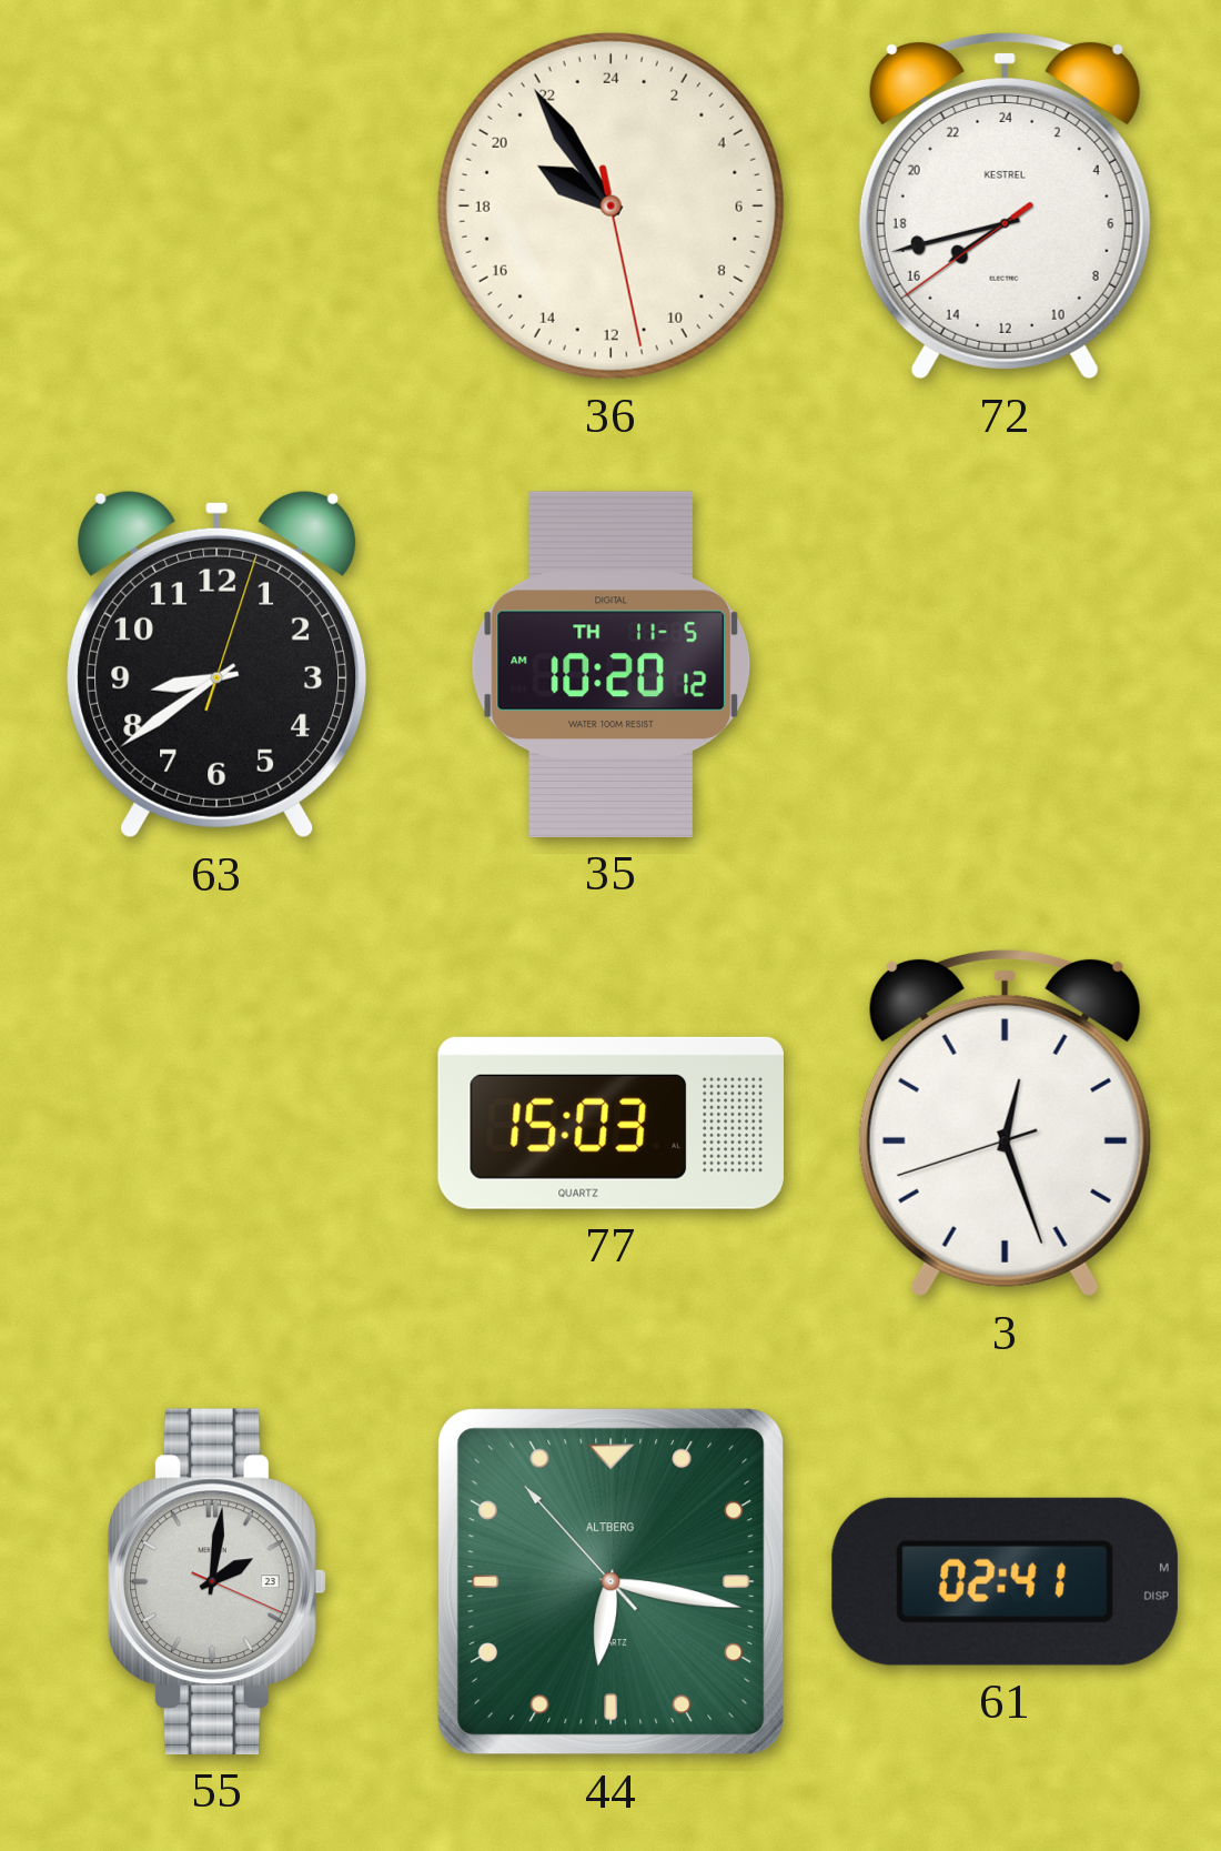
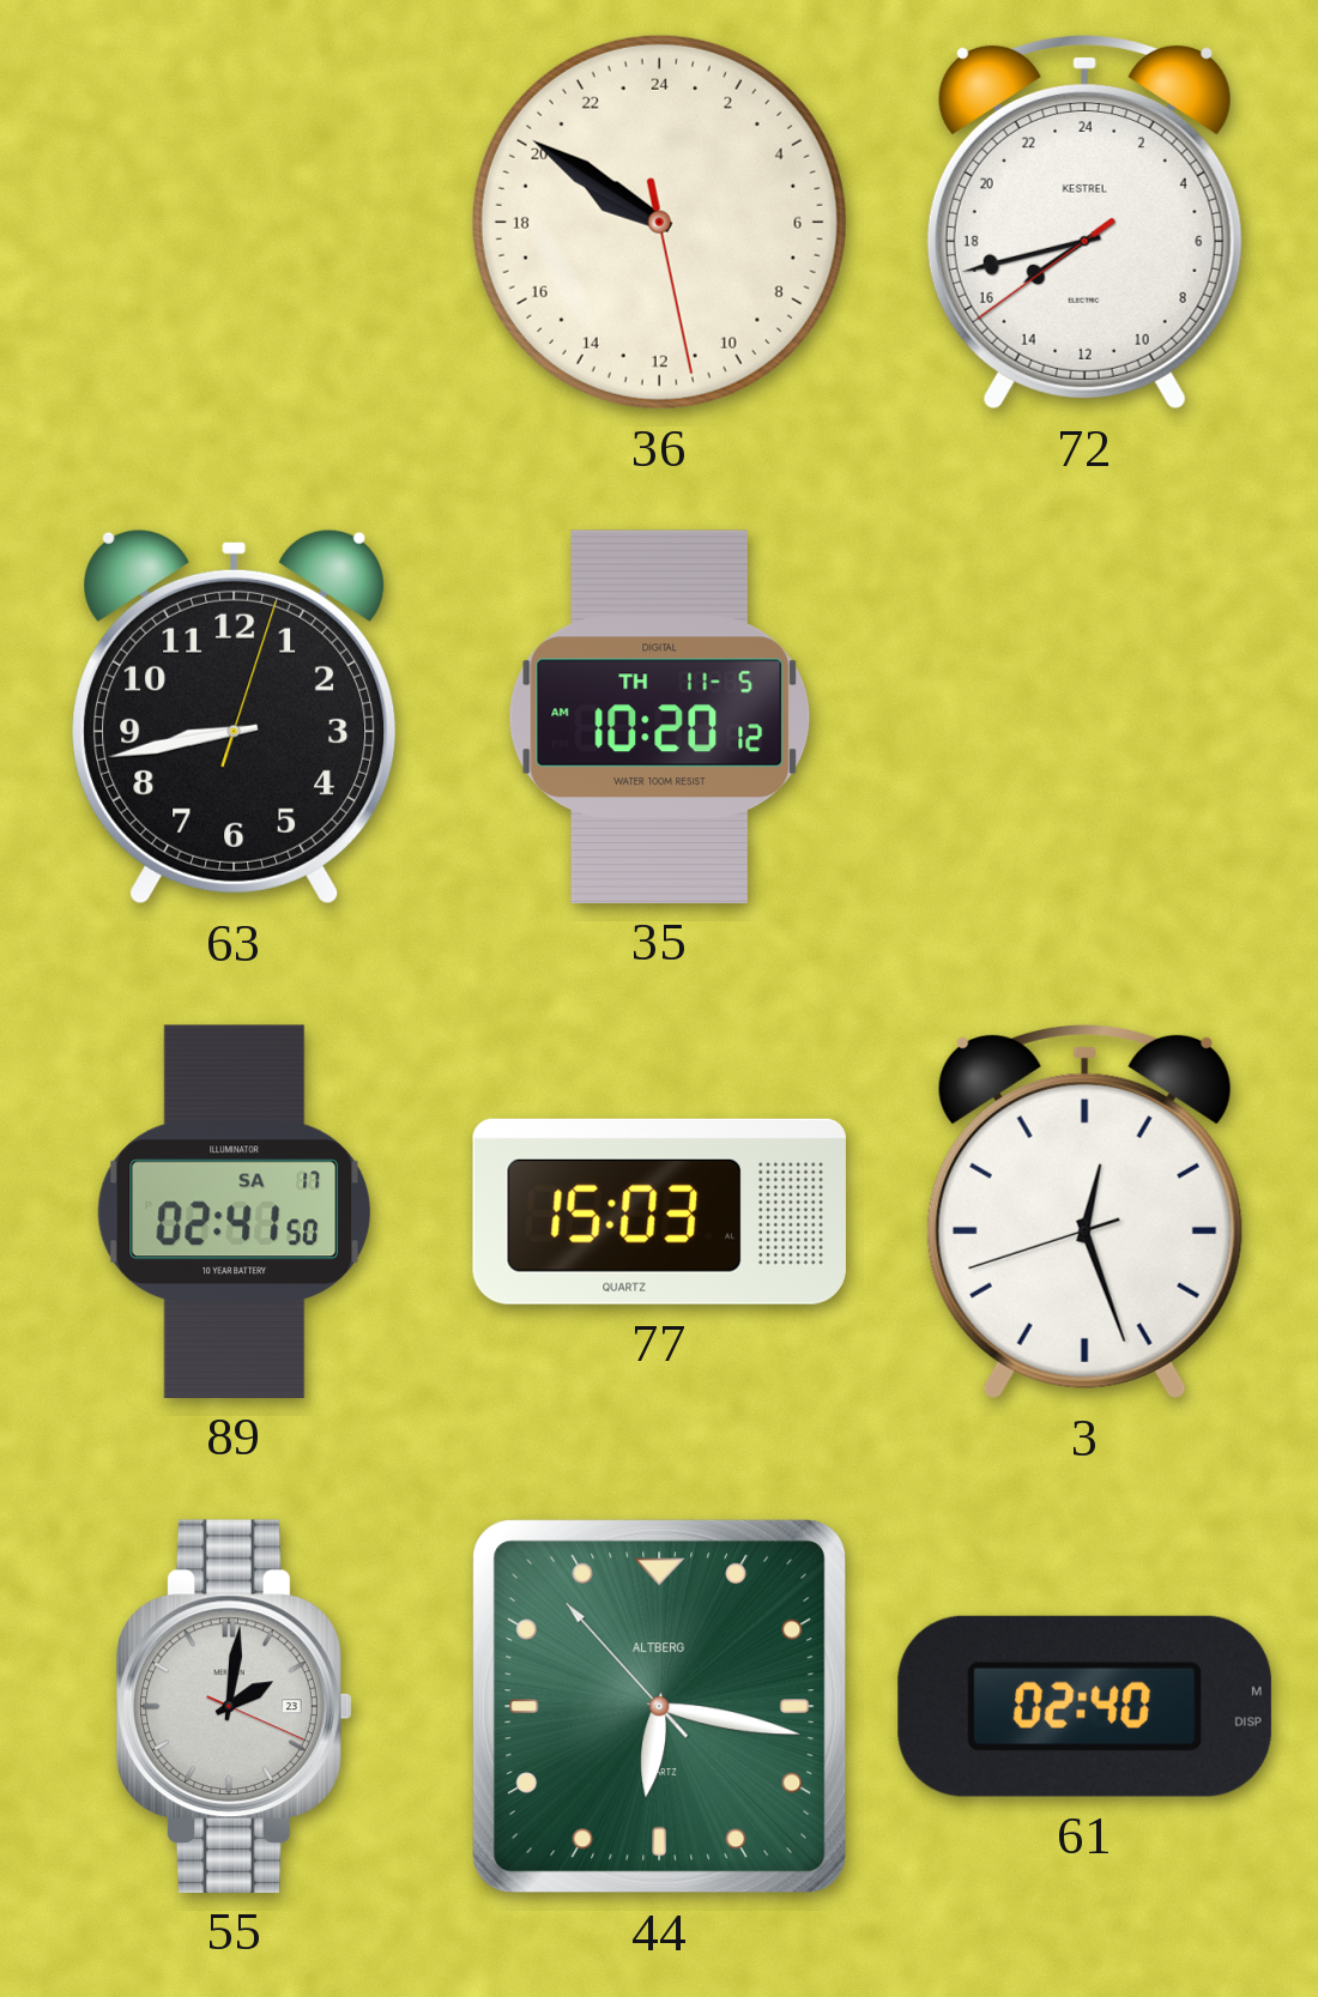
36: 19:54 -> 19:50 (659, 222)
63: 8:39 -> 8:43 (235, 716)
89: none -> 02:41 (235, 1211)
61: 02:41 -> 02:40 (1084, 1706)
